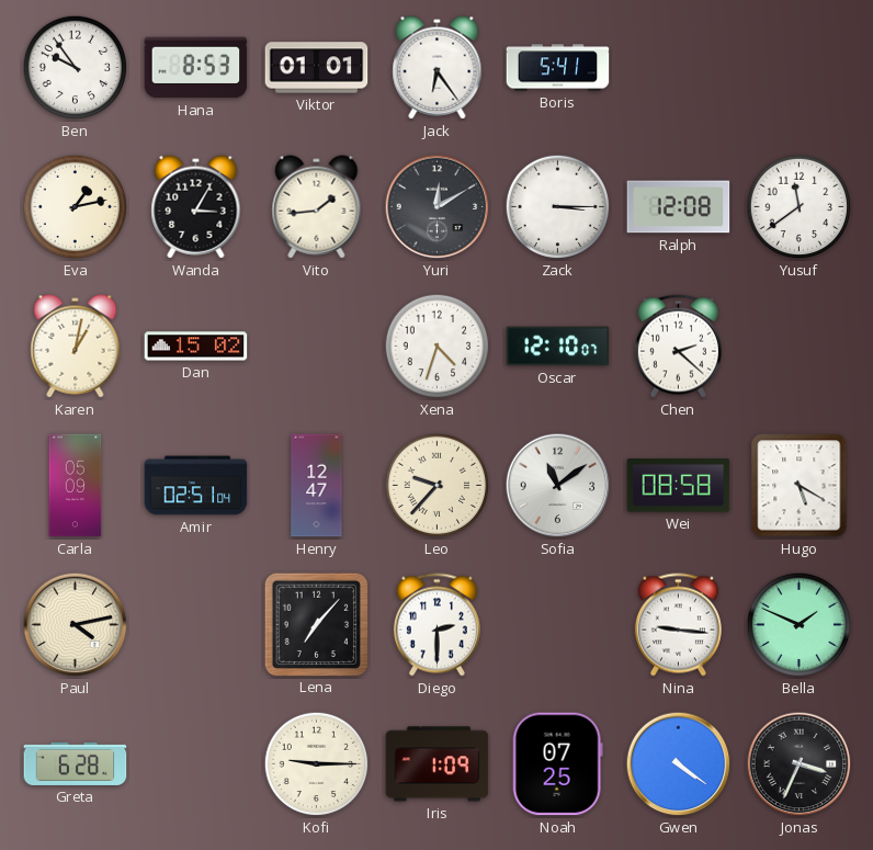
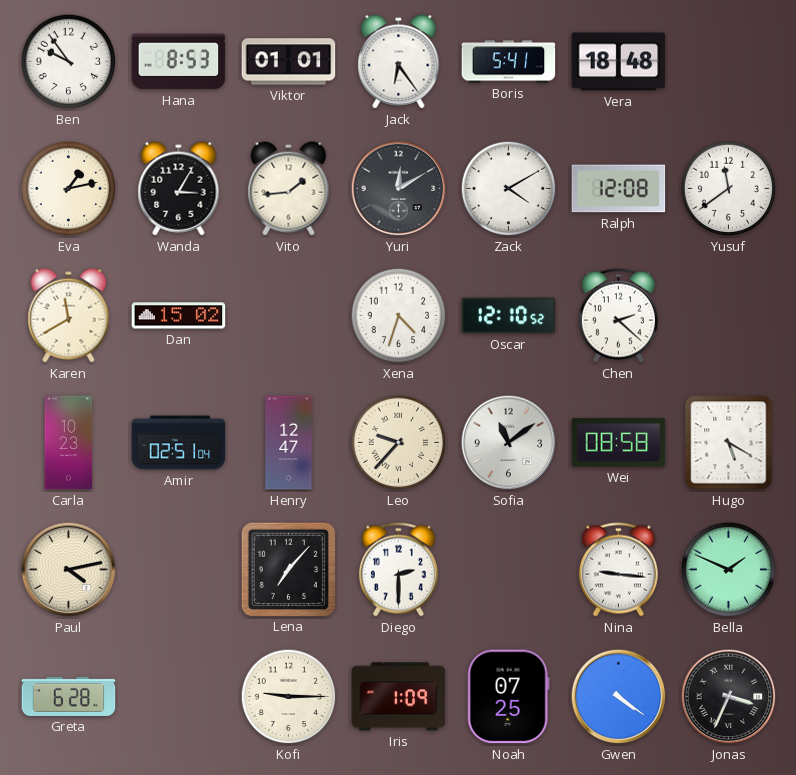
Vera: none -> 18:48 (619, 62)
Zack: 3:15 -> 4:10 (509, 189)
Karen: 1:02 -> 11:40 (69, 316)
Oscar: 12:10:07 -> 12:10:52 (509, 316)
Carla: 05:09 -> 10:23 (69, 443)
